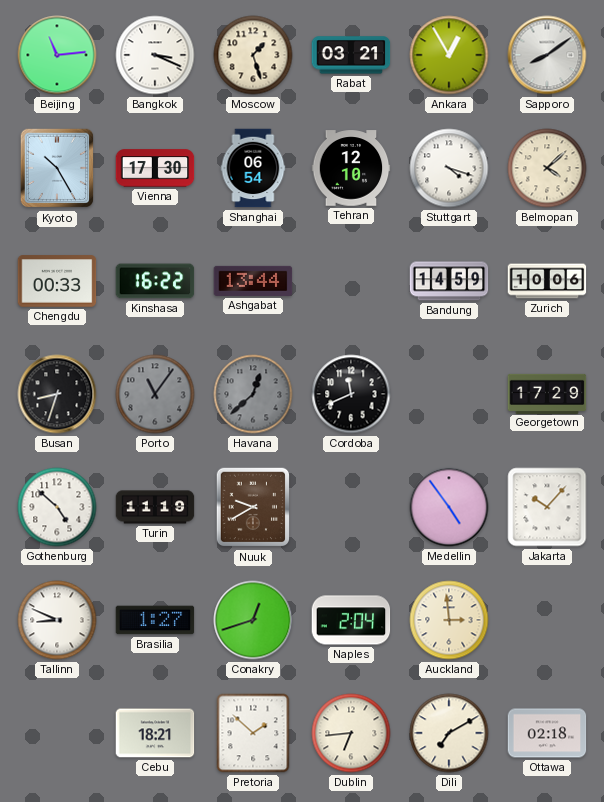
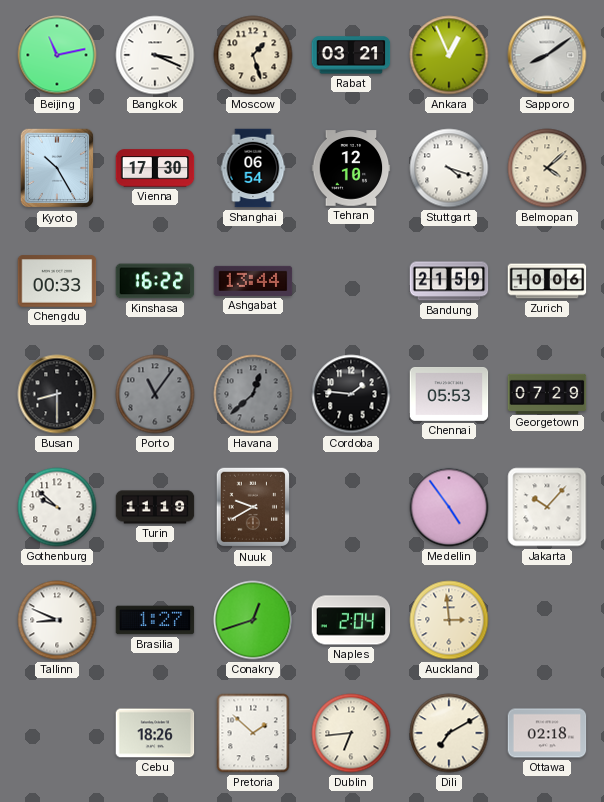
Beijing: 11:14 -> 11:13 (57, 55)
Ankara: 12:55 -> 12:56 (449, 55)
Bandung: 14:59 -> 21:59 (449, 281)
Busan: 8:33 -> 8:30 (57, 394)
Cordoba: 11:41 -> 1:46 (351, 394)
Chennai: none -> 05:53 (449, 394)
Georgetown: 17:29 -> 07:29 (547, 393)
Gothenburg: 4:52 -> 9:52 (57, 507)
Cebu: 18:21 -> 18:26 (155, 733)
